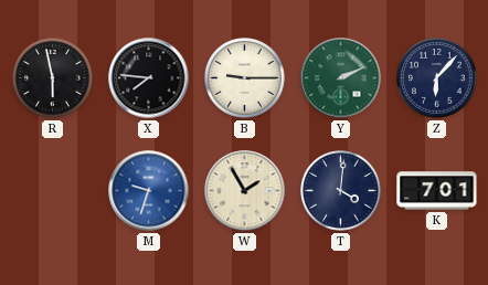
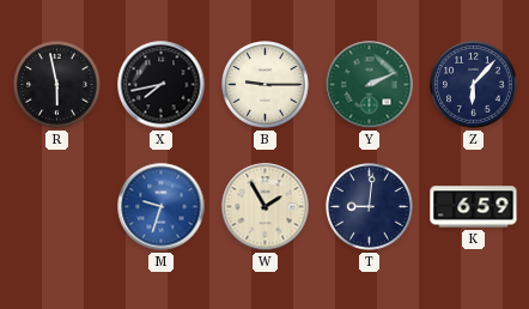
X: 7:46 -> 7:43 (162, 85)
T: 4:01 -> 9:01 (370, 207)
K: 7:01 -> 6:59 (474, 207)
